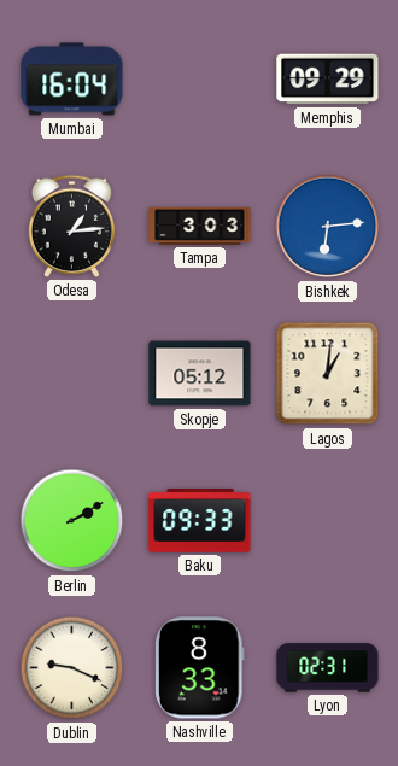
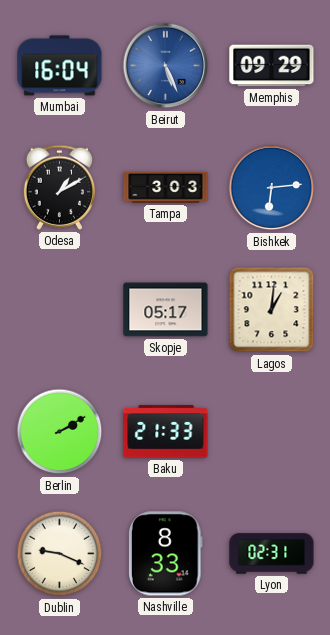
Beirut: none -> 5:26 (166, 66)
Odesa: 1:14 -> 1:10 (59, 187)
Skopje: 05:12 -> 05:17 (166, 310)
Baku: 09:33 -> 21:33 (166, 432)
